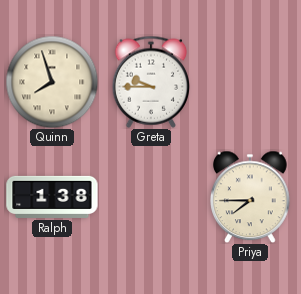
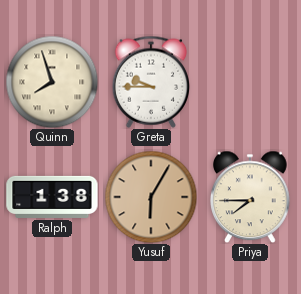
Yusuf: none -> 6:05 (151, 197)
